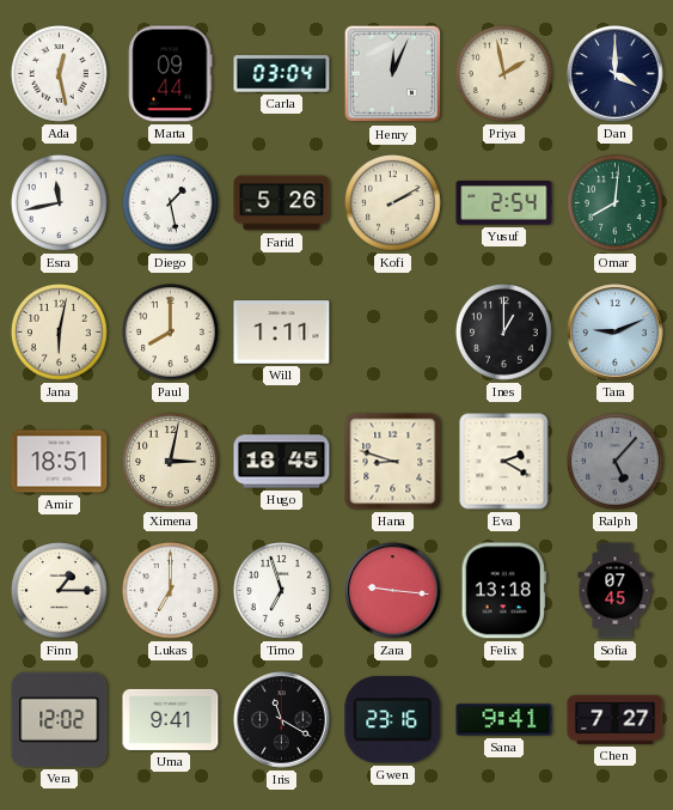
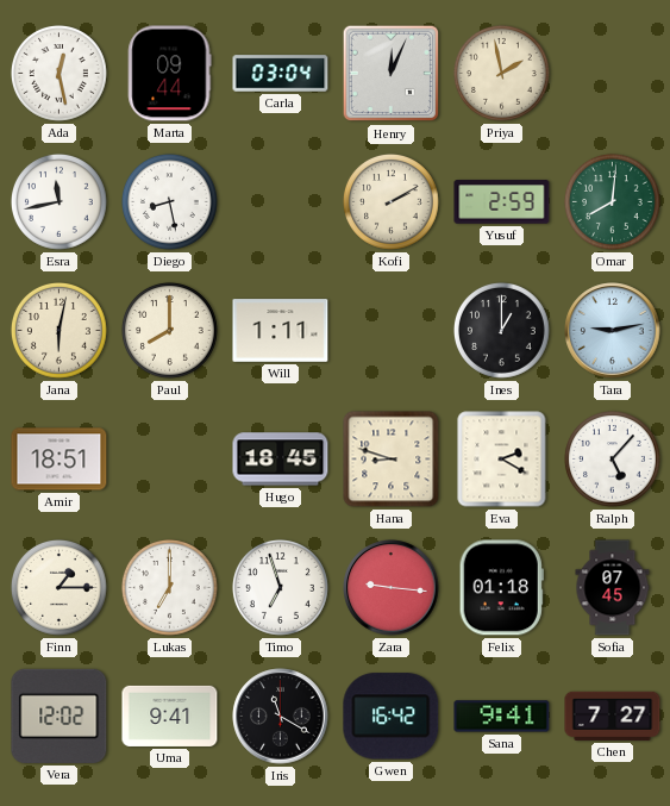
Dan: 4:00 -> none (616, 74)
Diego: 1:28 -> 8:28 (170, 202)
Farid: 5:26 -> none (282, 203)
Yusuf: 2:54 -> 2:59 (502, 202)
Tara: 9:11 -> 9:13 (613, 331)
Ximena: 3:02 -> none (171, 462)
Ralph dial: grey -> white (613, 460)
Felix: 13:18 -> 01:18 (501, 588)
Gwen: 23:16 -> 16:42 (392, 717)
